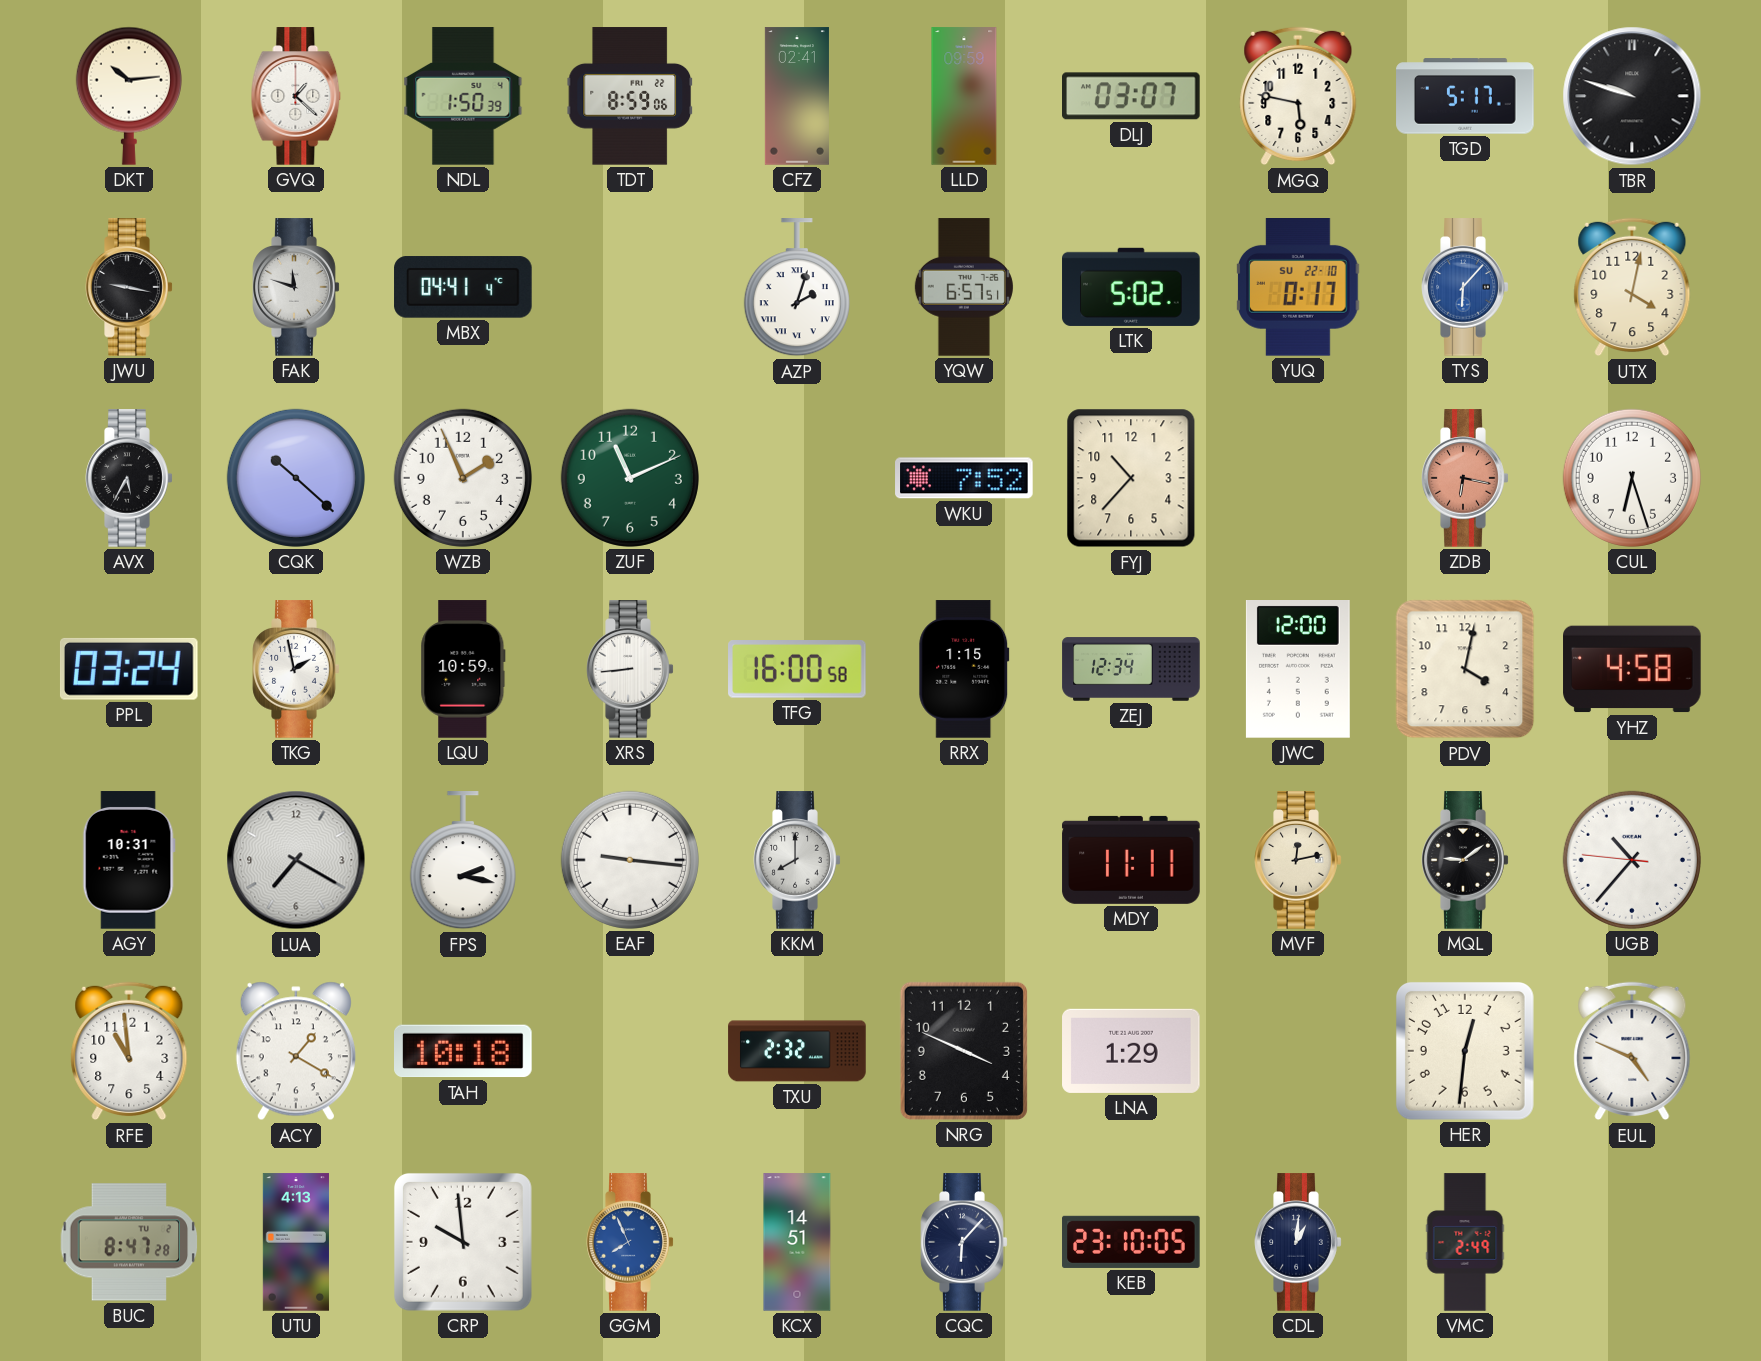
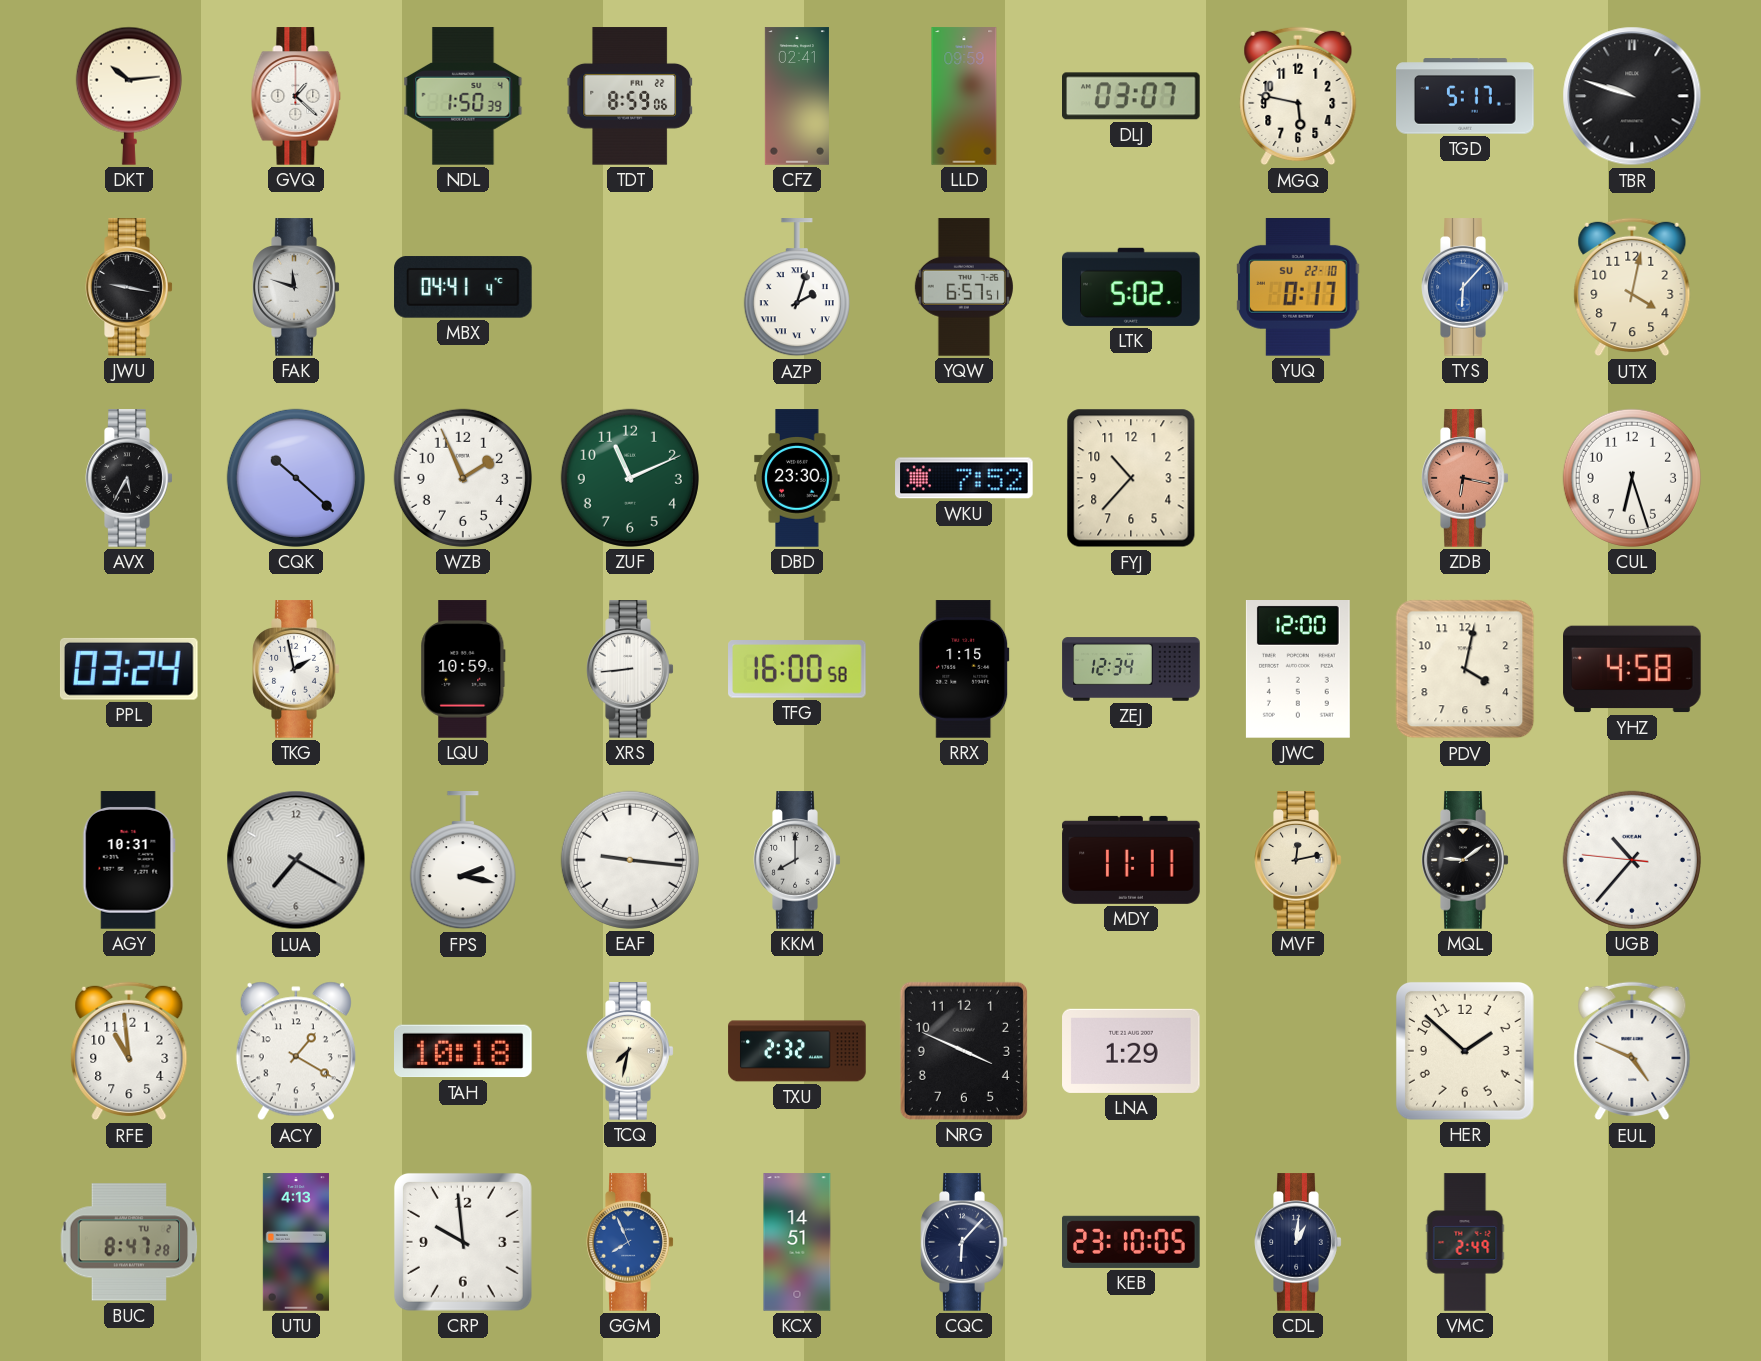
DBD: none -> 23:30 (797, 478)
TCQ: none -> 7:32 (630, 1051)
HER: 12:31 -> 1:52 (1465, 1051)
